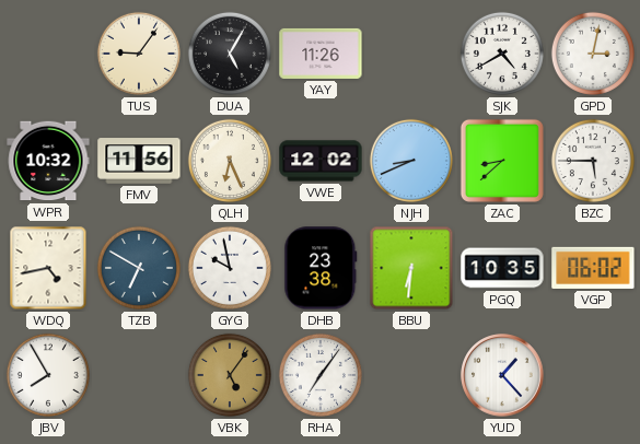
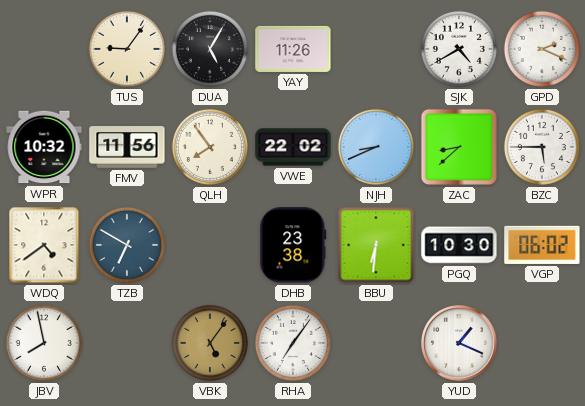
GPD: 3:02 -> 2:19 (542, 49)
QLH: 6:26 -> 7:54 (210, 147)
VWE: 12:02 -> 22:02 (293, 147)
WDQ: 4:43 -> 4:39 (44, 245)
GYG: 9:58 -> none (230, 268)
PGQ: 10:35 -> 10:30 (459, 245)
JBV: 7:55 -> 7:58 (44, 343)
YUD: 1:23 -> 1:19 (459, 343)
